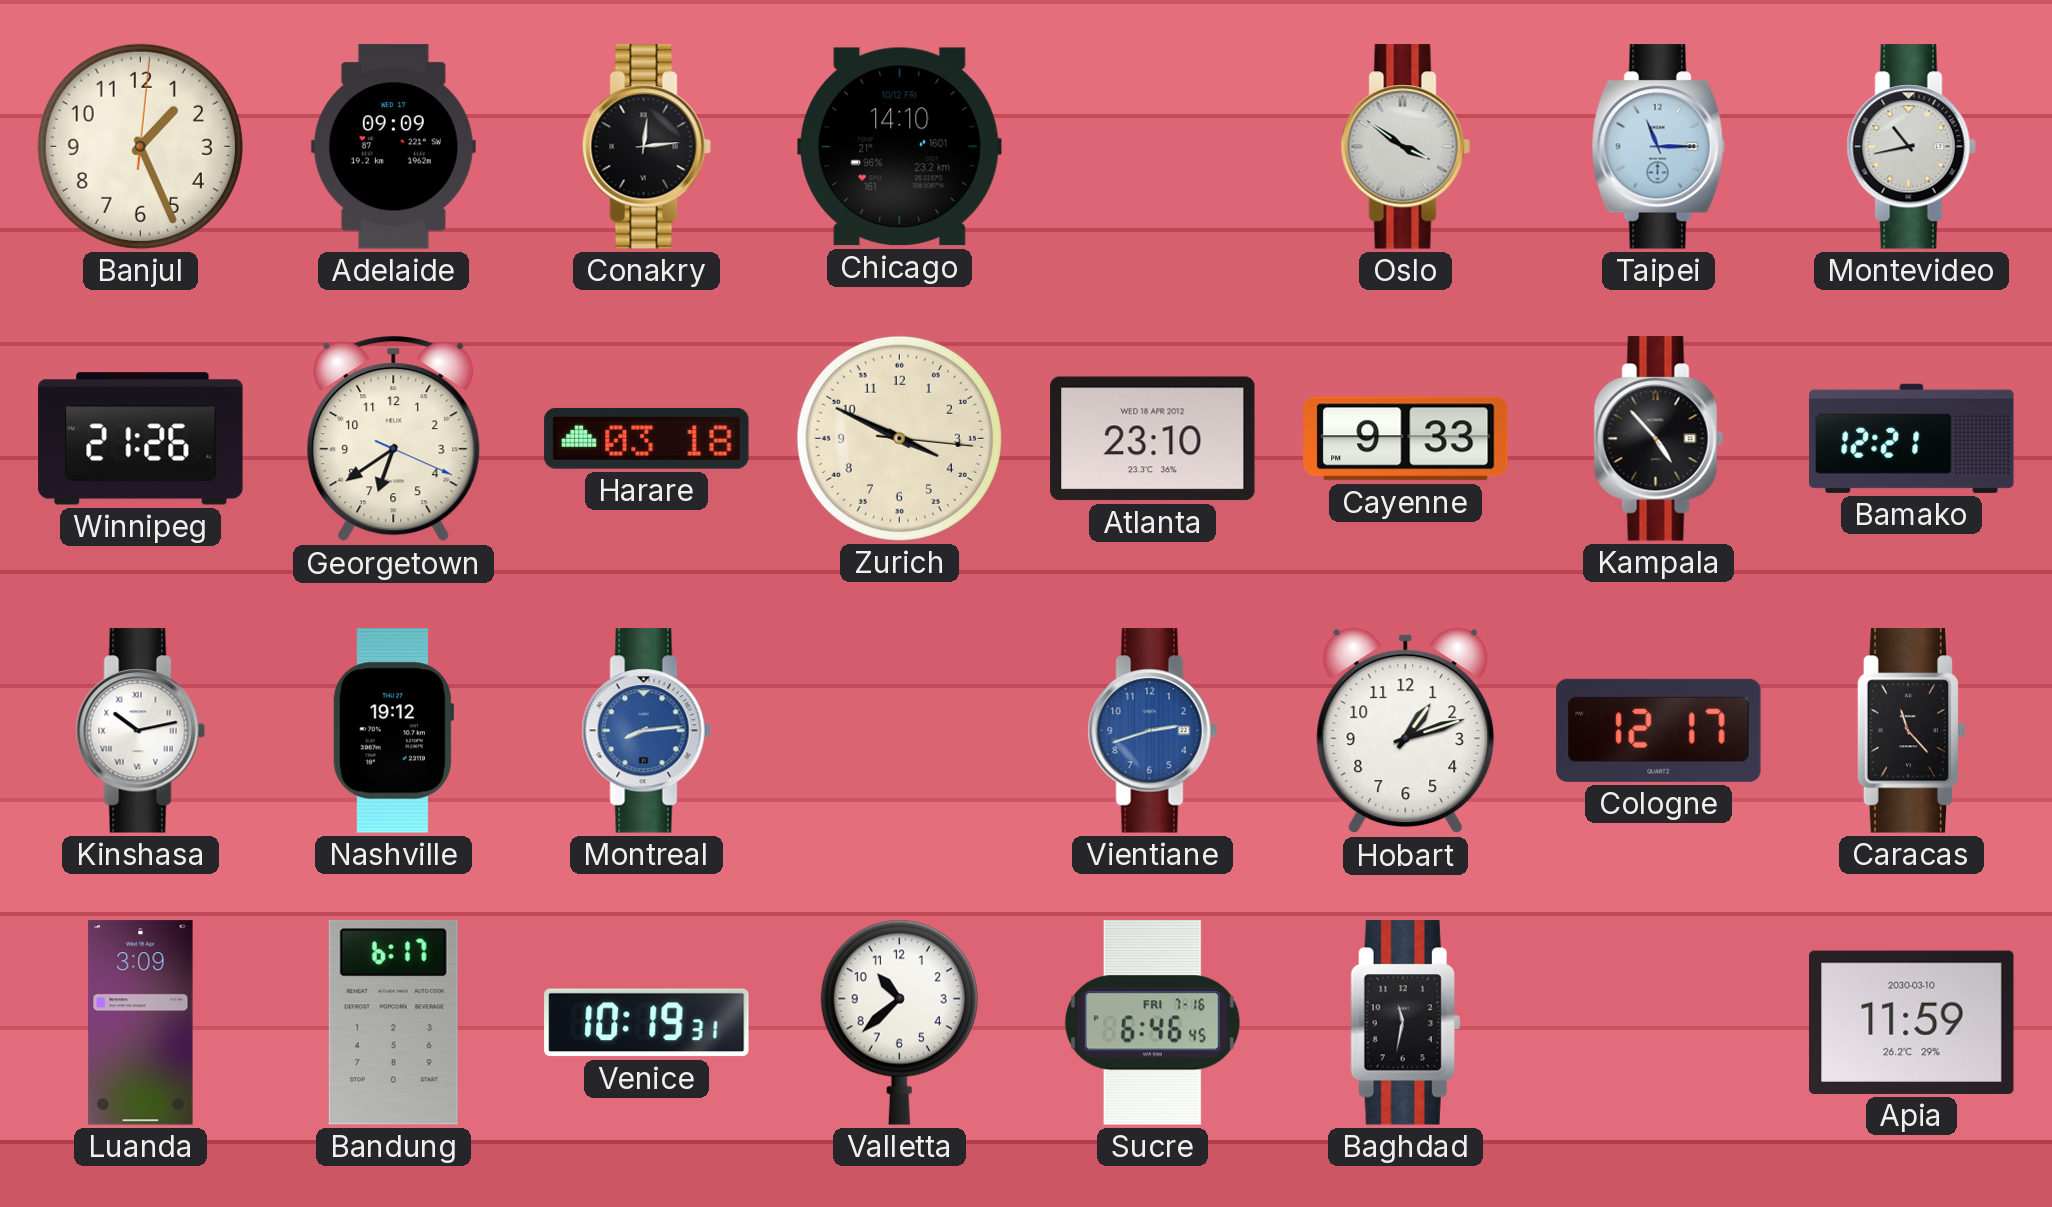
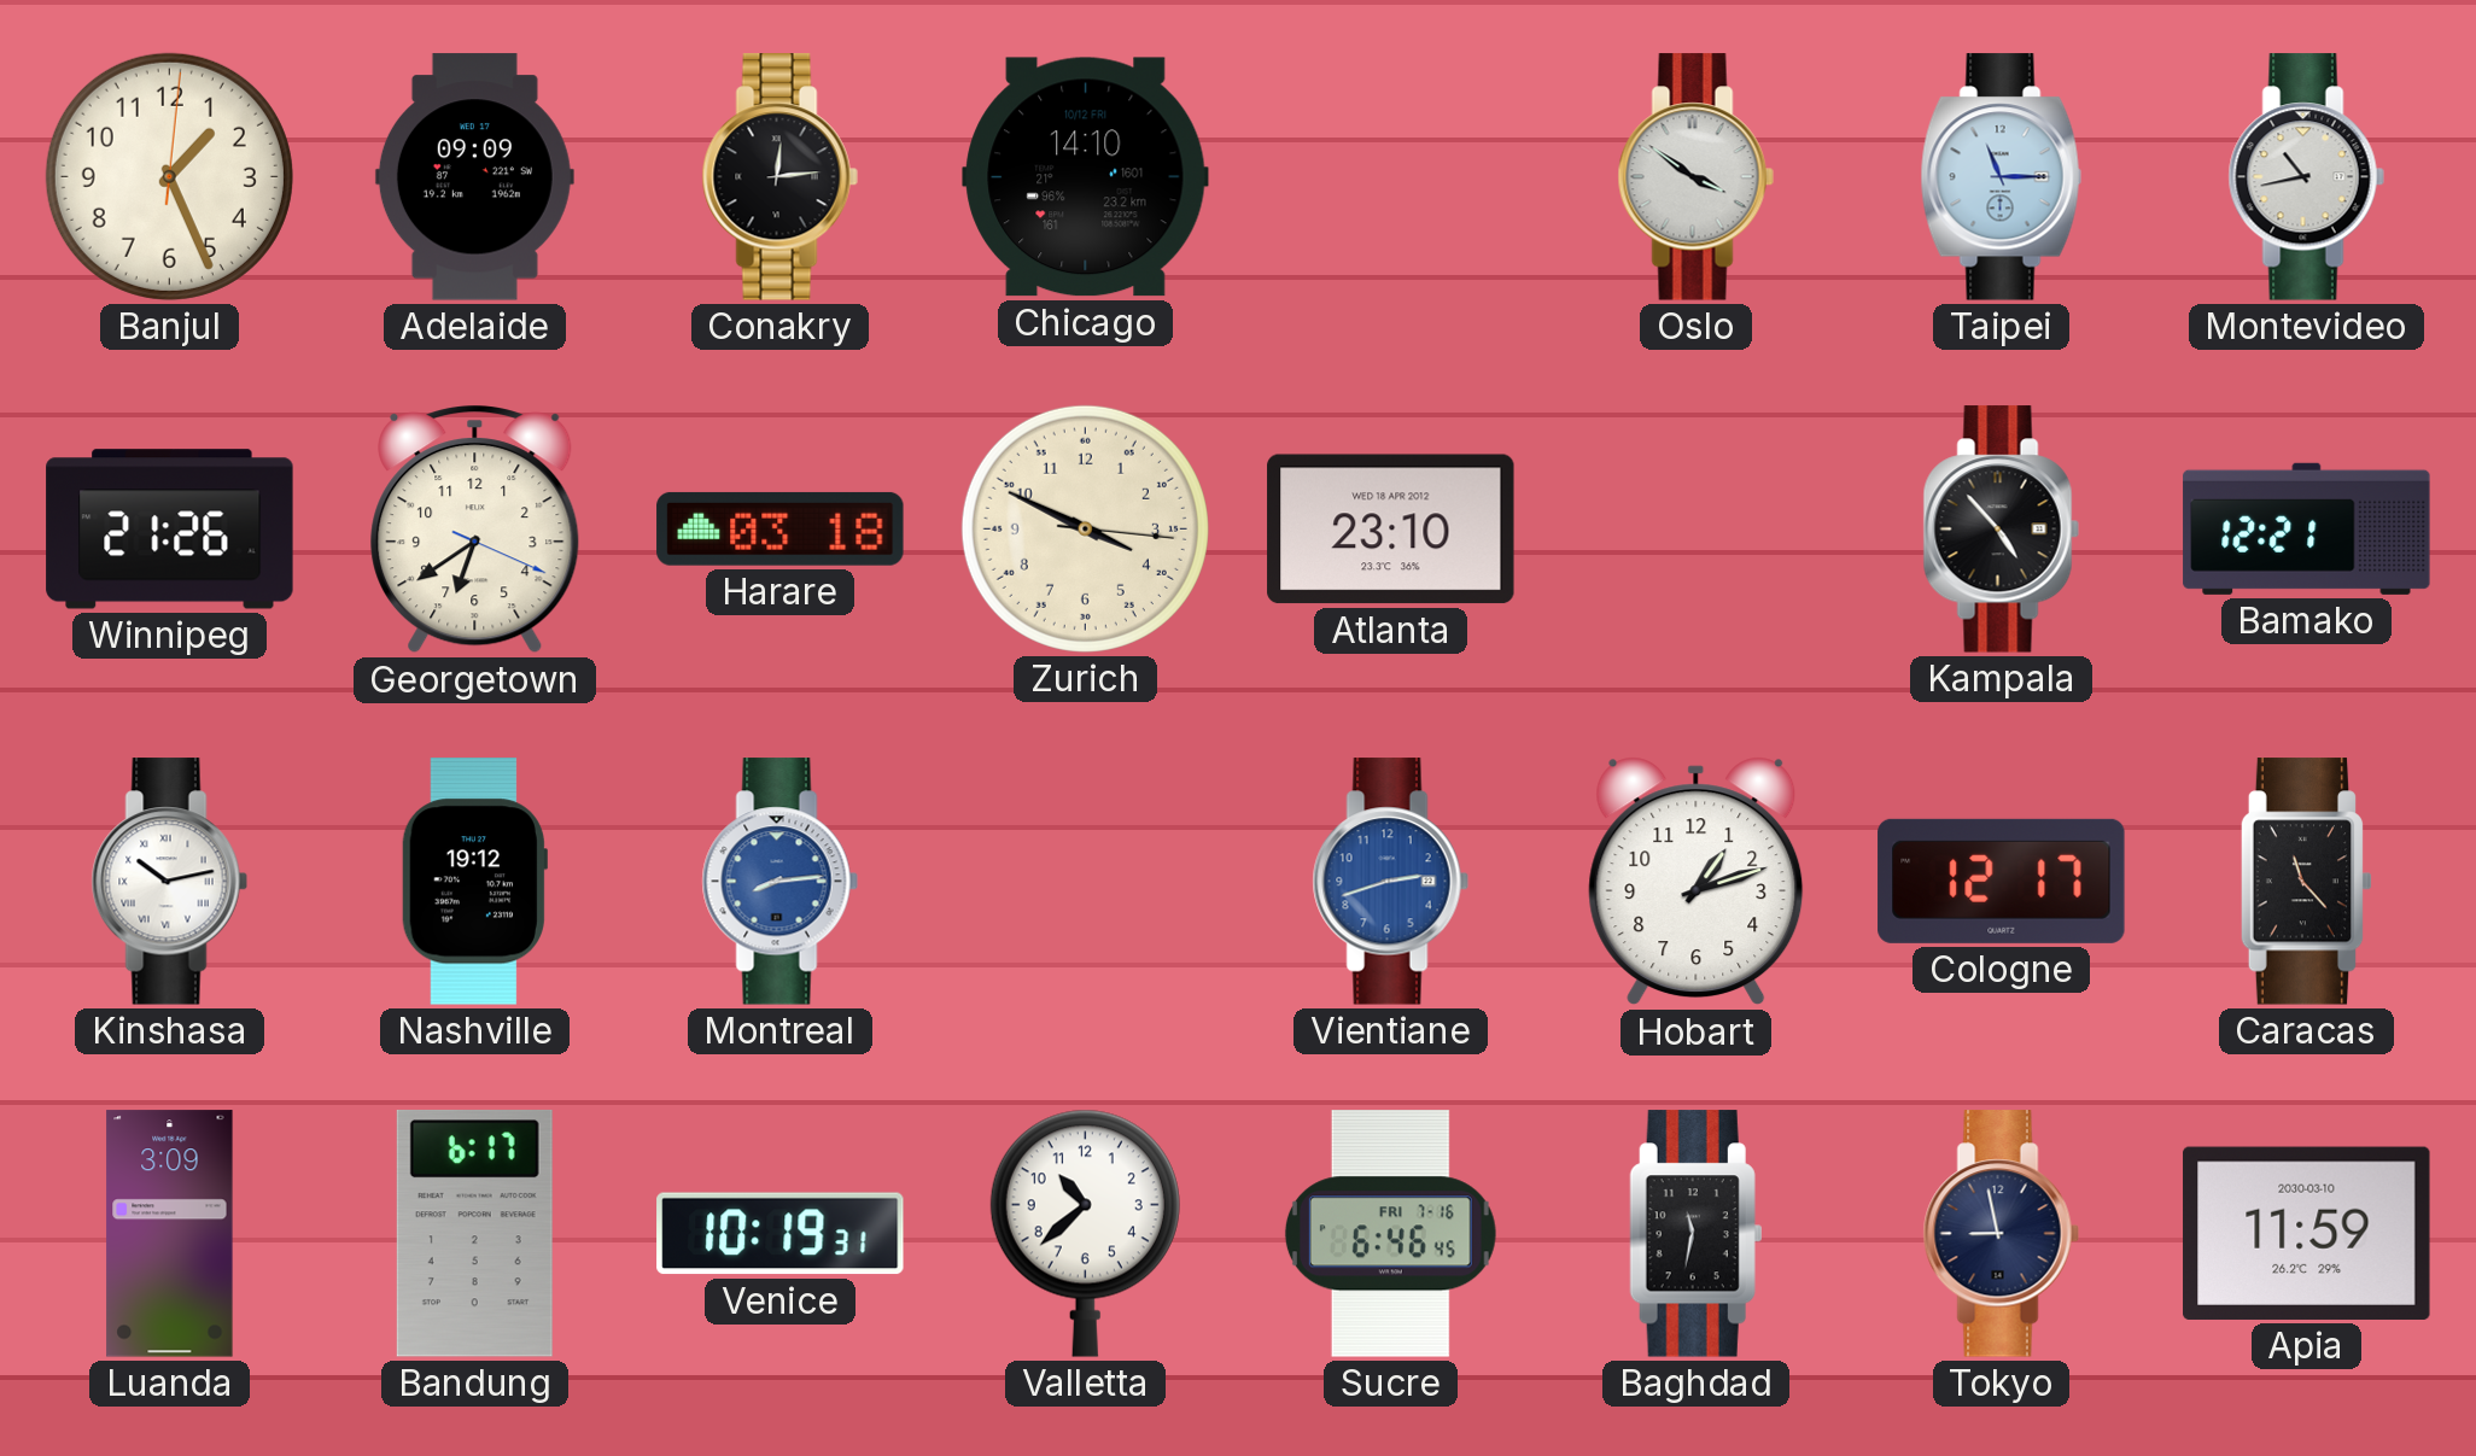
Cayenne: 9:33 -> none (1406, 439)
Tokyo: none -> 8:58 (2001, 1234)
